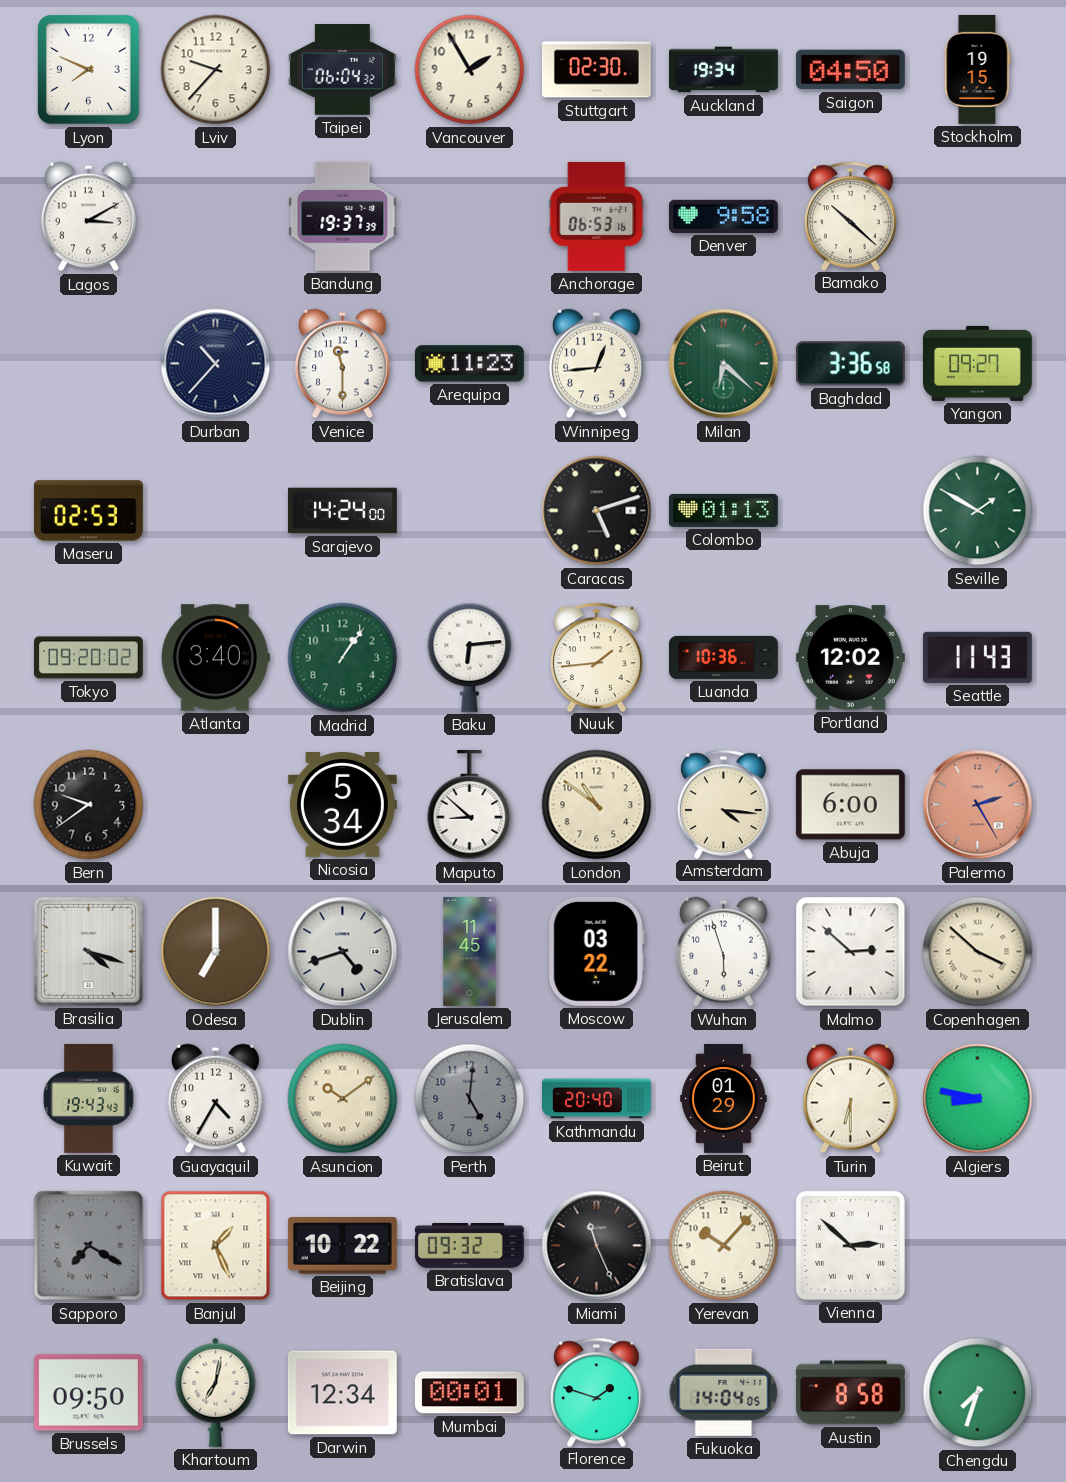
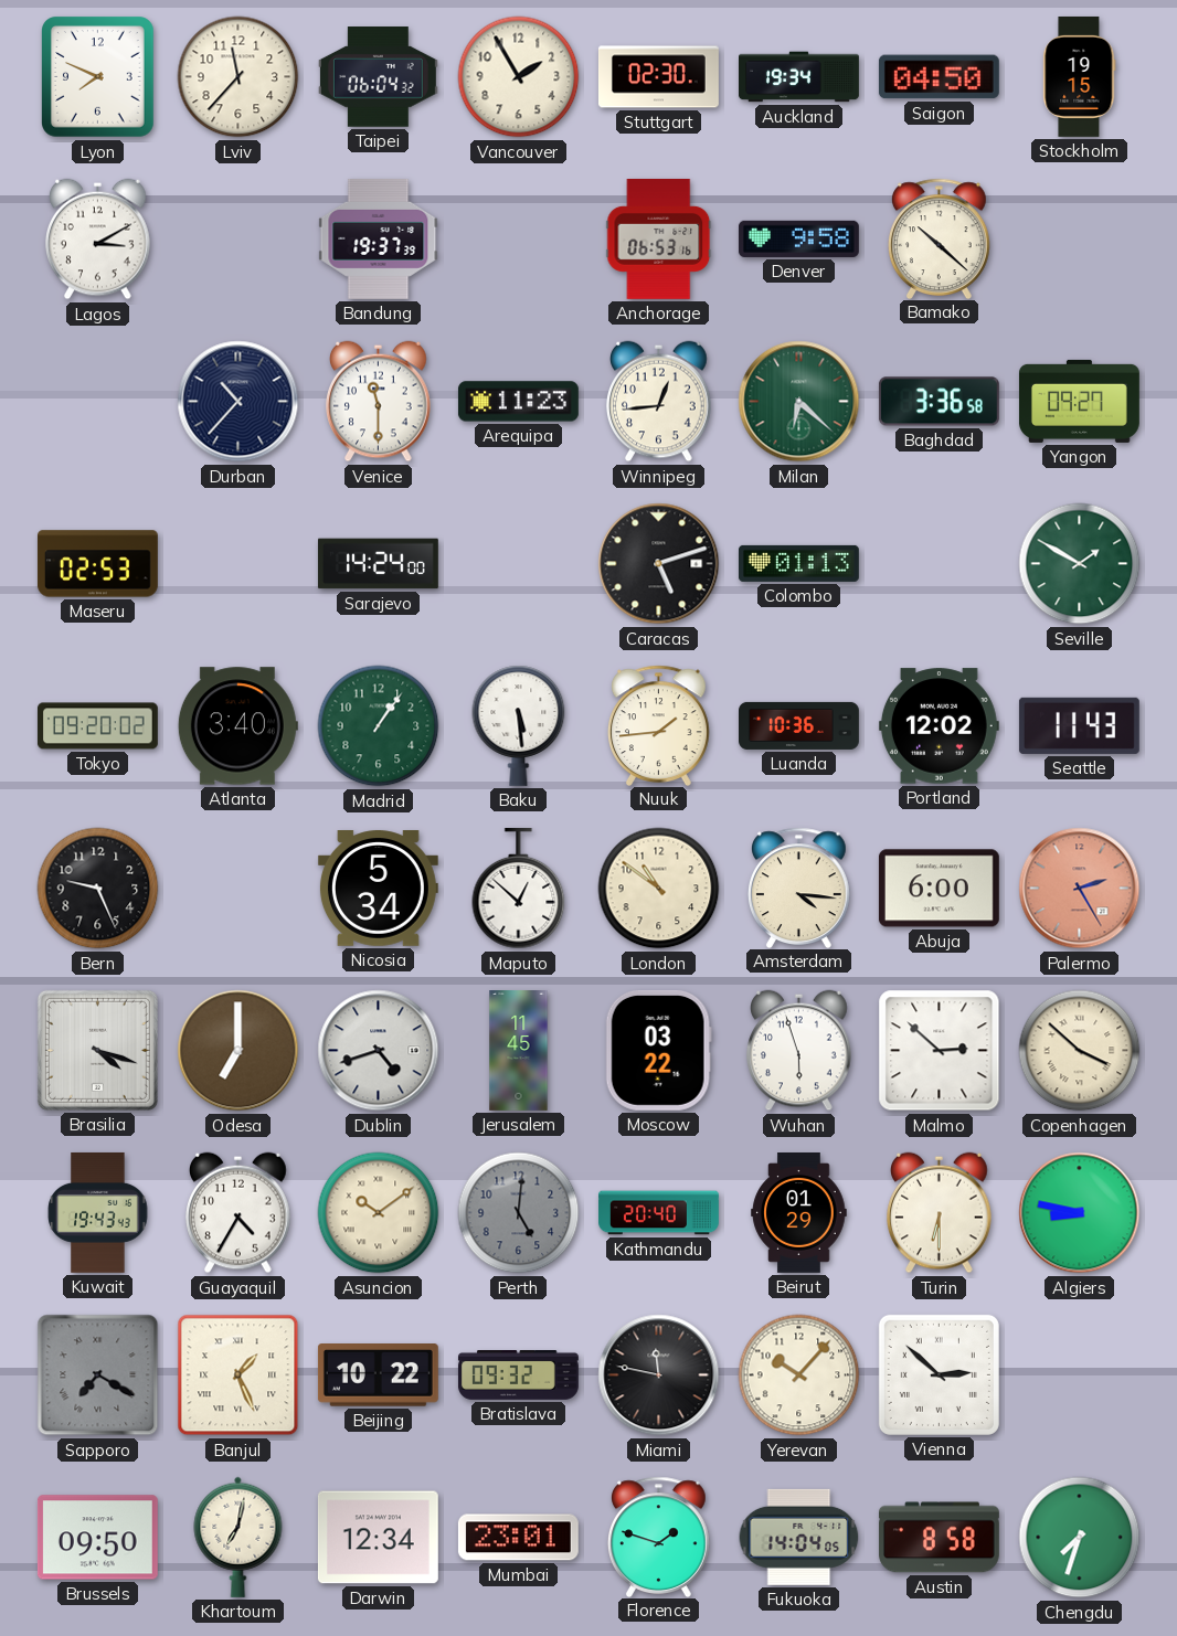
Lviv: 9:37 -> 11:37 (238, 77)
Baku: 6:14 -> 5:29 (519, 725)
Bern: 9:39 -> 9:26 (98, 889)
Maputo: 8:52 -> 12:52 (519, 889)
Miami: 11:26 -> 11:47 (659, 1375)
Mumbai: 00:01 -> 23:01 (518, 1538)
